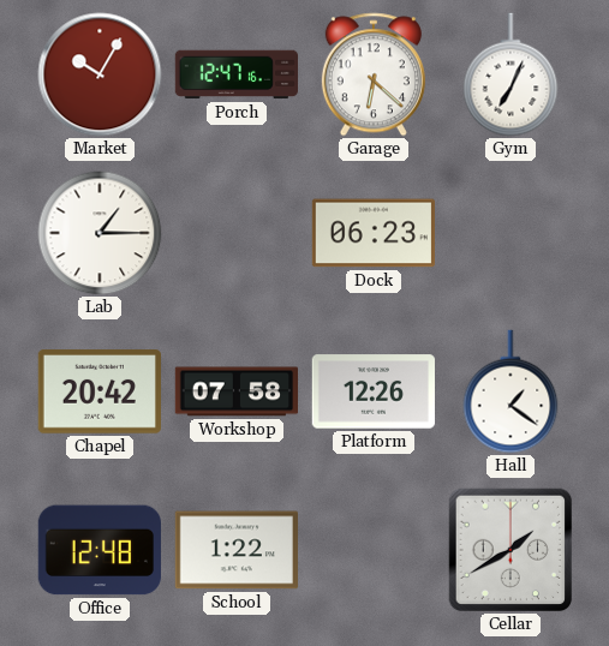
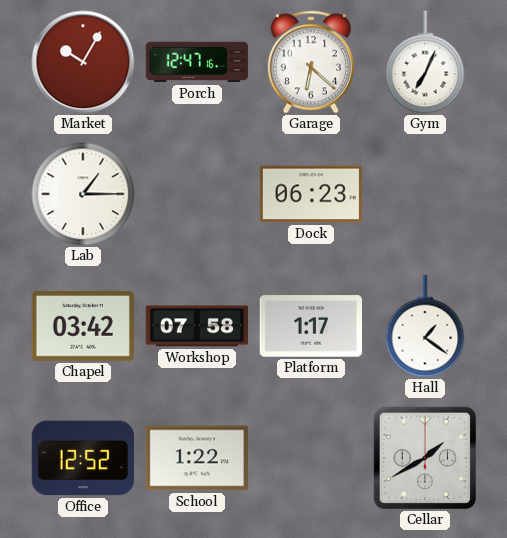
Chapel: 20:42 -> 03:42 (82, 326)
Platform: 12:26 -> 1:17 (310, 326)
Office: 12:48 -> 12:52 (83, 458)
